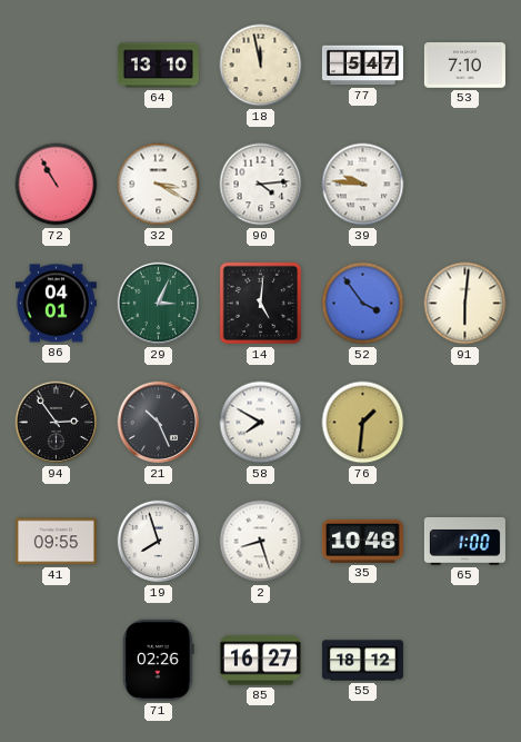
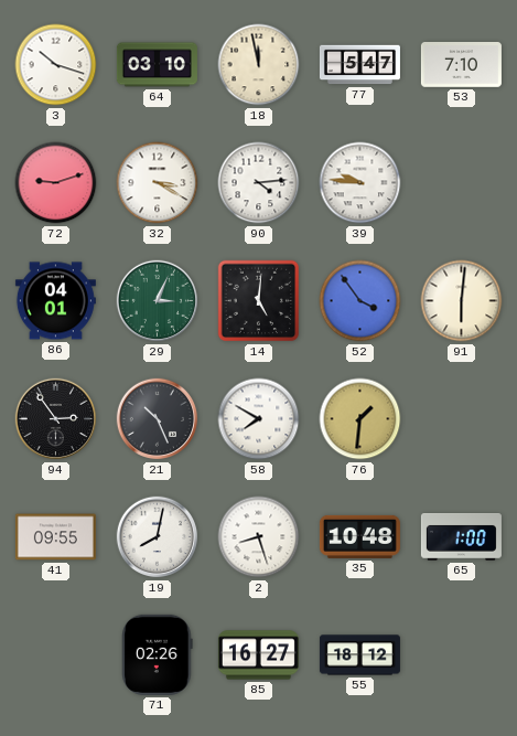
3: none -> 10:18 (56, 65)
64: 13:10 -> 03:10 (157, 65)
72: 10:55 -> 9:12 (56, 183)
19: 7:57 -> 8:02 (158, 537)
